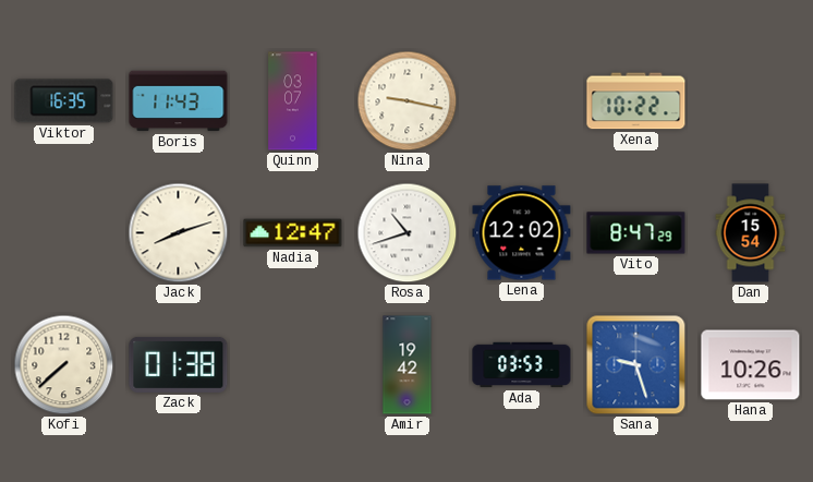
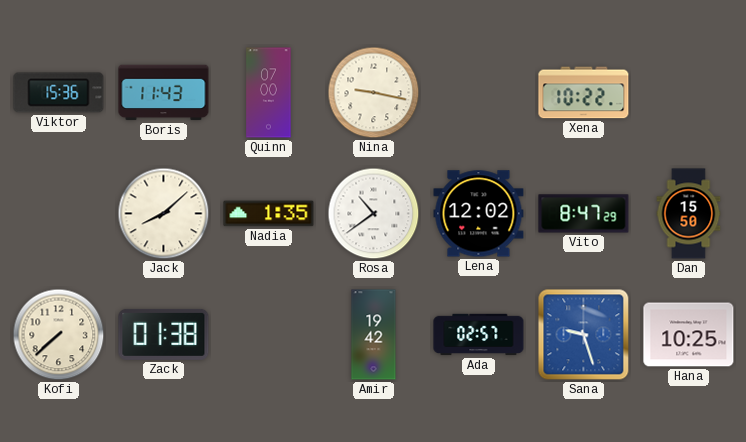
Viktor: 16:35 -> 15:36 (59, 93)
Quinn: 03:07 -> 07:00 (269, 93)
Jack: 8:12 -> 8:08 (164, 214)
Nadia: 12:47 -> 1:35 (269, 214)
Rosa: 10:42 -> 10:39 (374, 214)
Dan: 15:54 -> 15:50 (689, 214)
Ada: 03:53 -> 02:57 (479, 335)
Hana: 10:26 -> 10:25 (689, 335)
